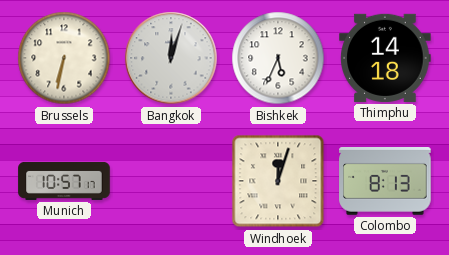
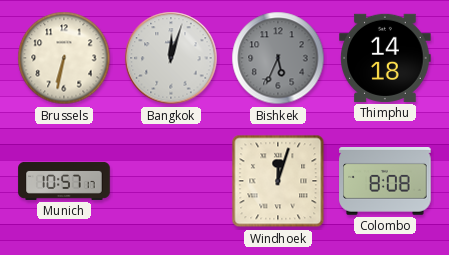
Bishkek dial: white -> grey (278, 58)
Colombo: 8:13 -> 8:08 (385, 182)
